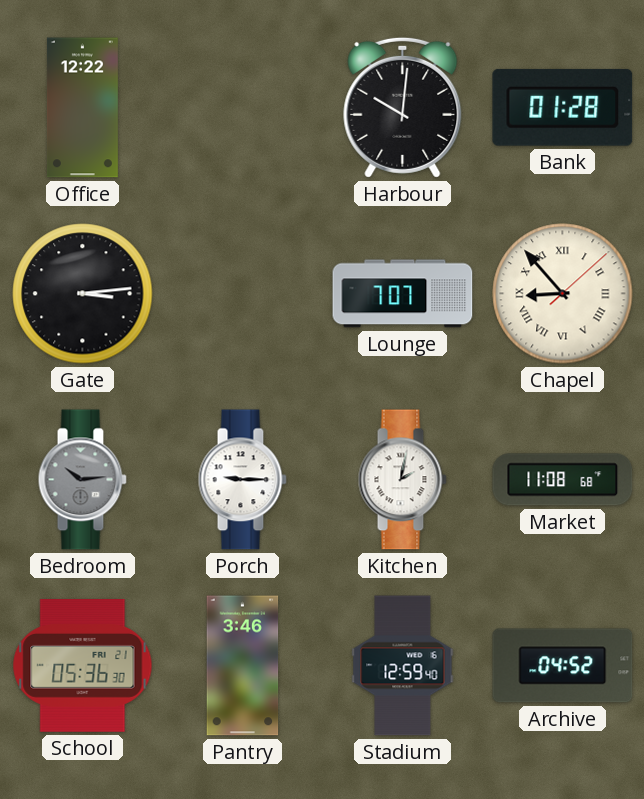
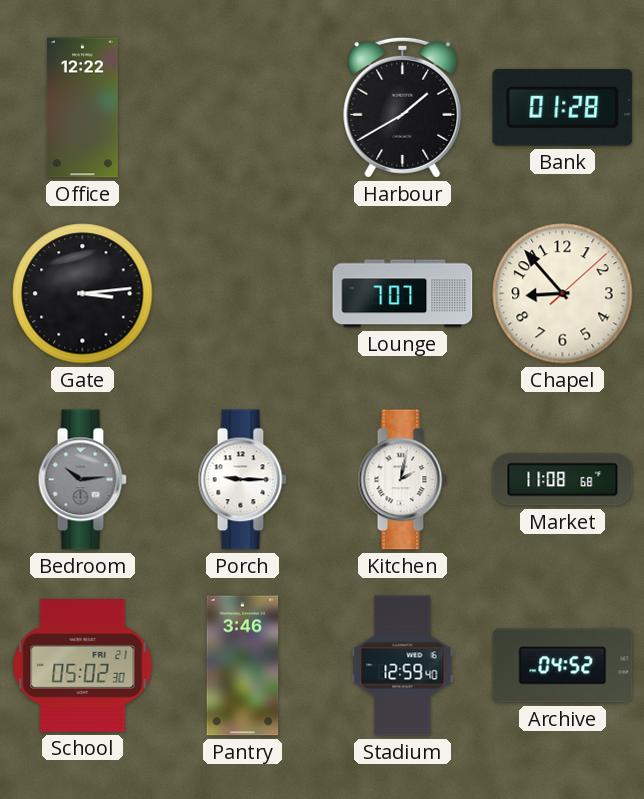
Harbour: 10:01 -> 1:40 (403, 107)
Chapel numerals: Roman -> Arabic (563, 294)
School: 05:36 -> 05:02 (83, 666)
